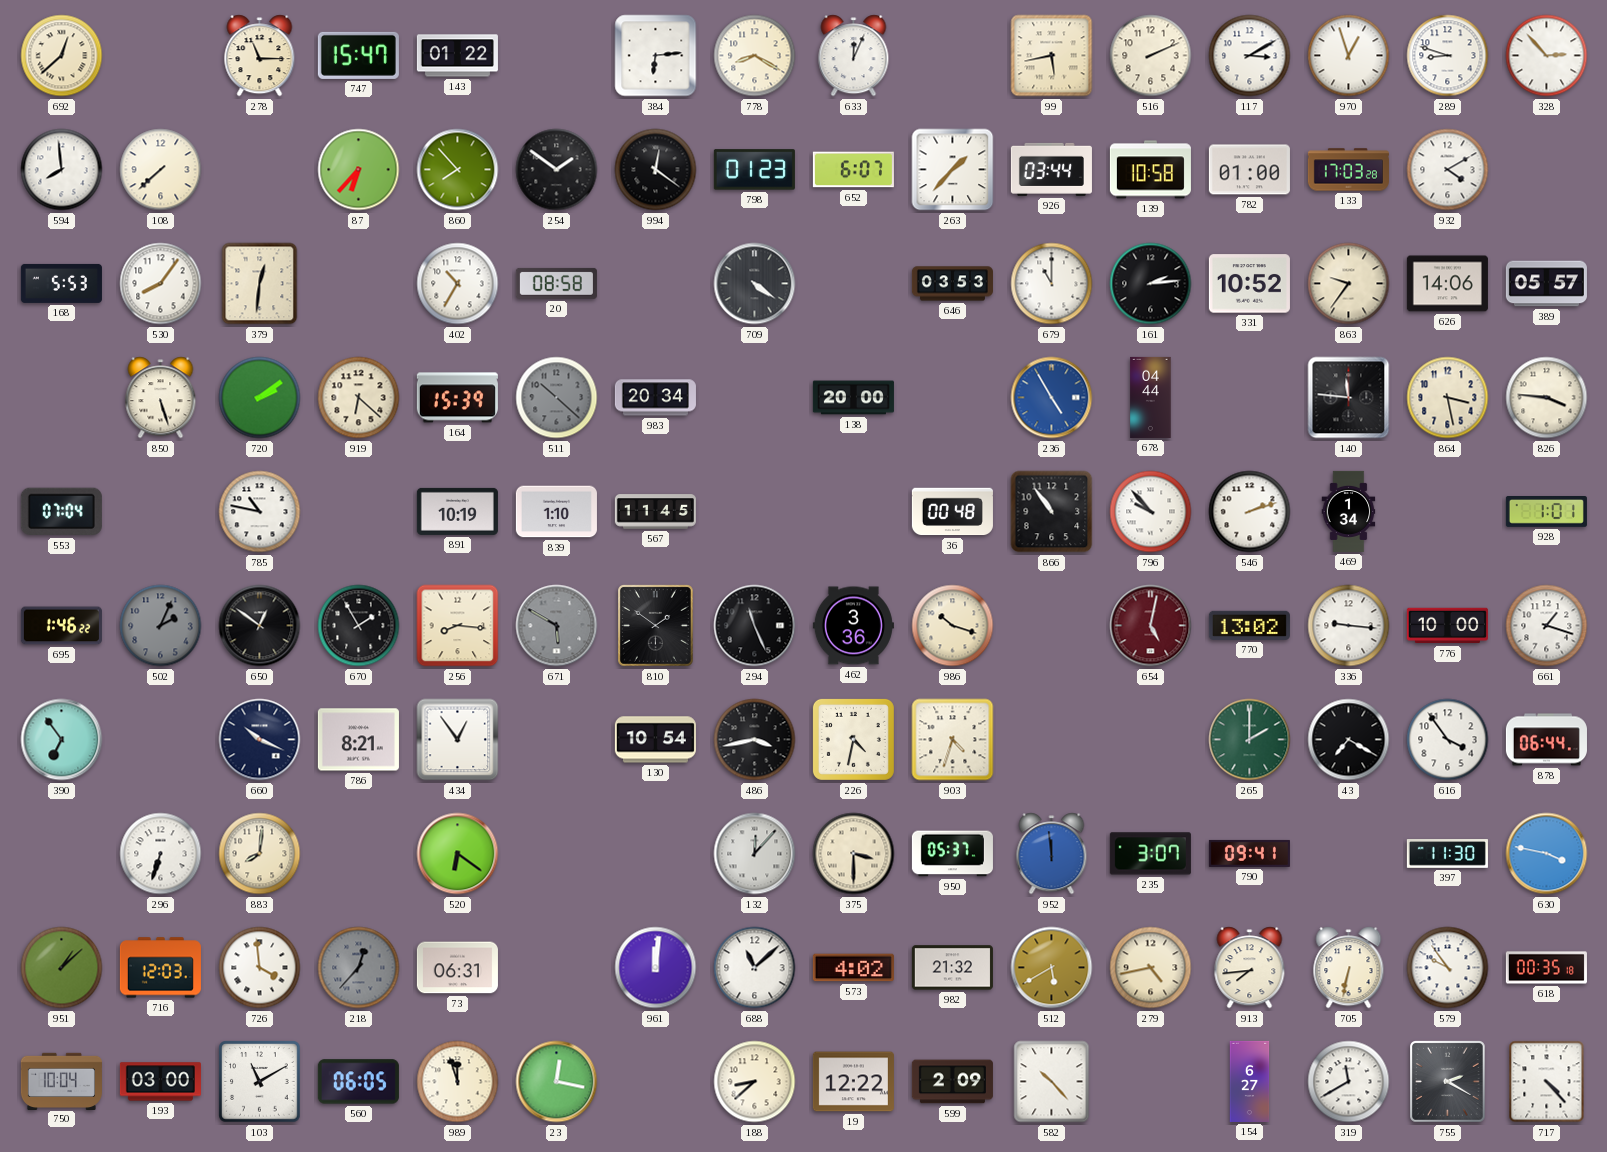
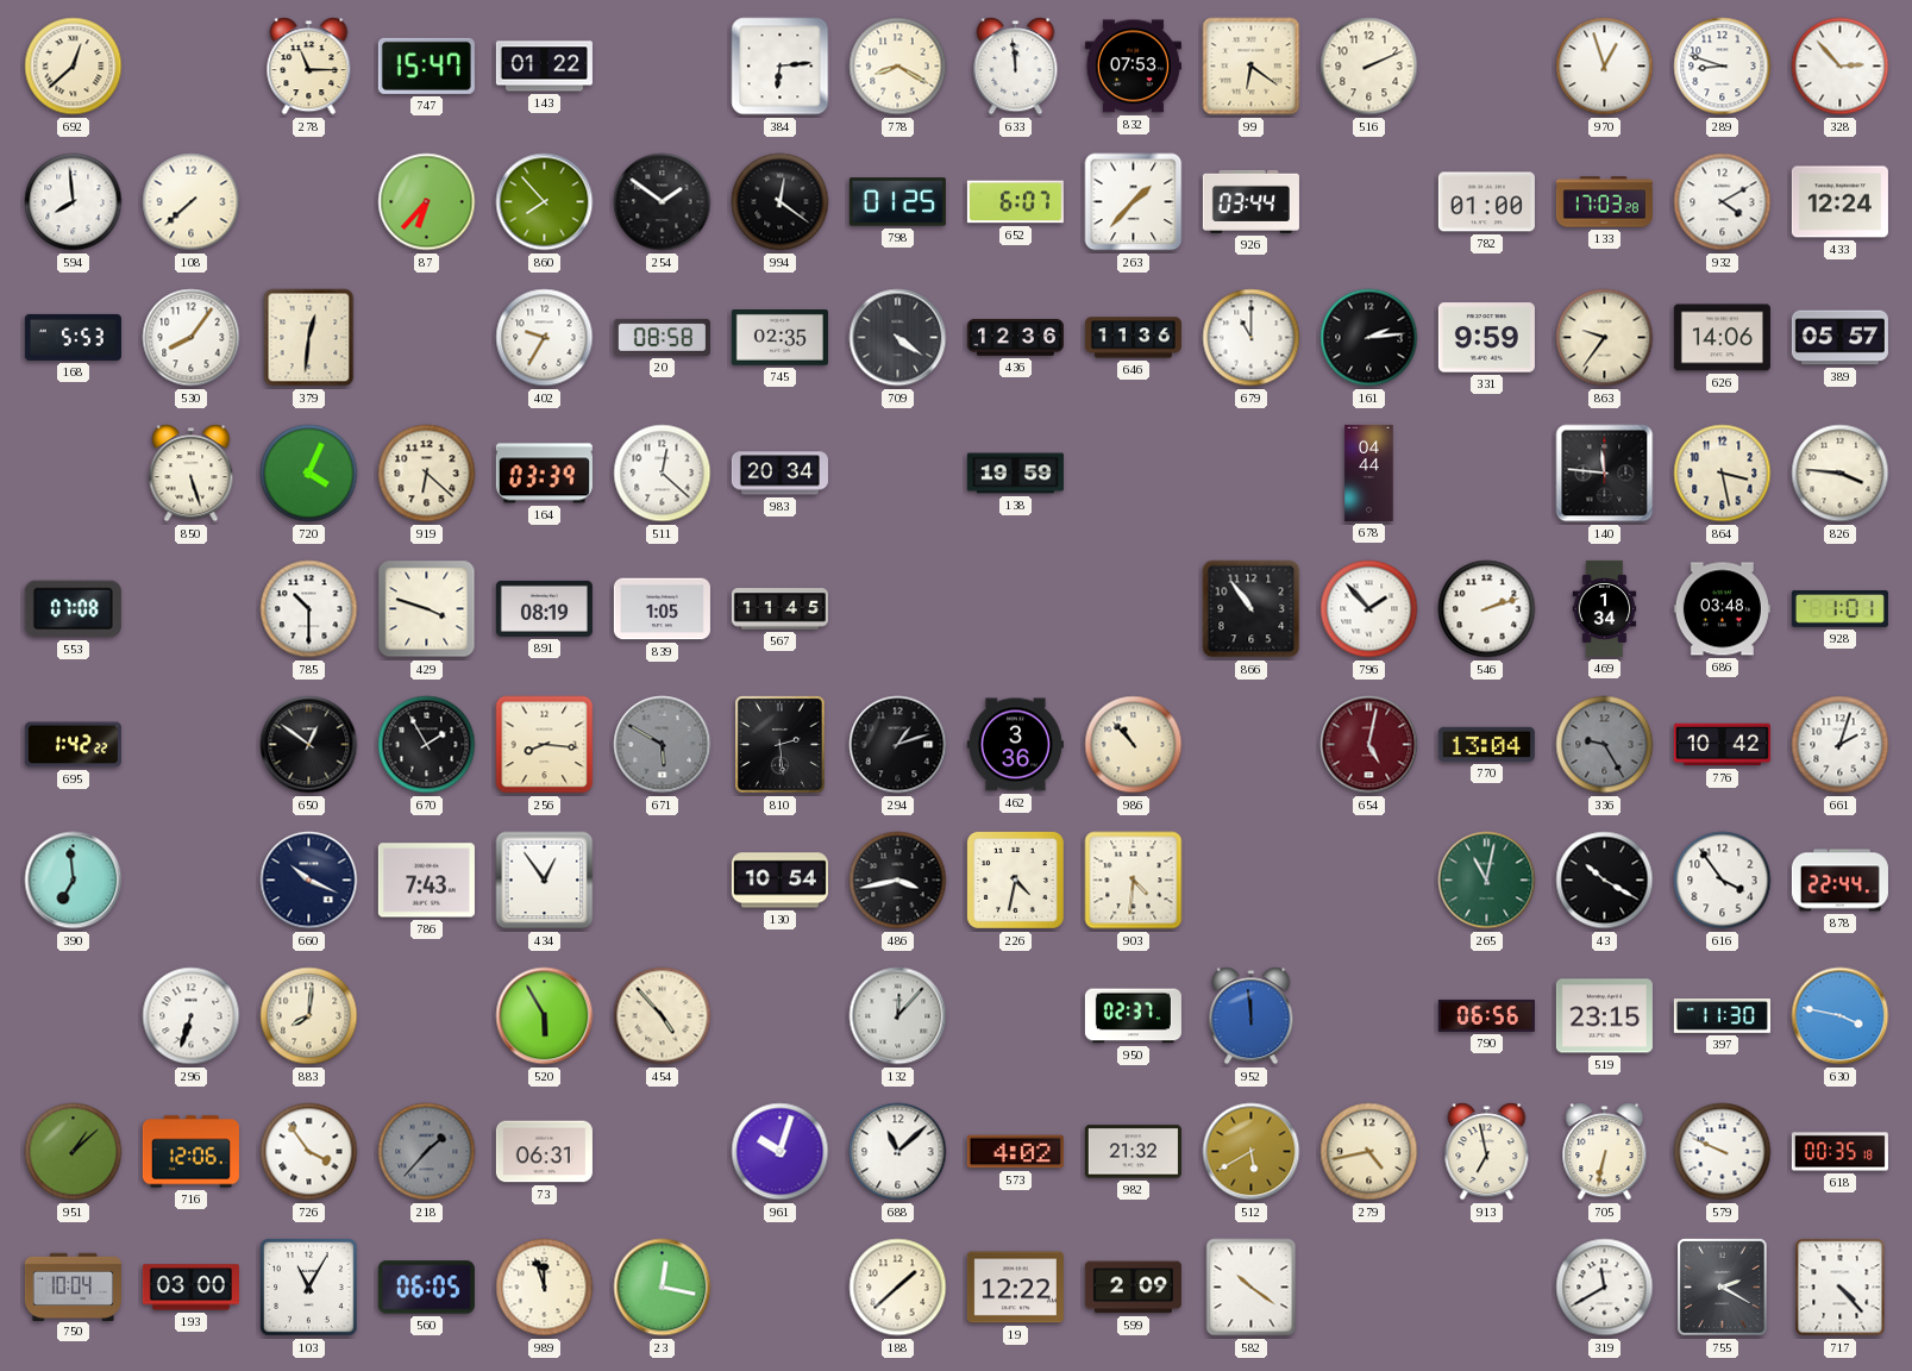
633: 12:04 -> 11:59 (1016, 67)
832: none -> 07:53 (1133, 67)
99: 5:43 -> 6:21 (1252, 67)
117: 3:10 -> none (1250, 56)
798: 01:23 -> 01:25 (897, 202)
139: 10:58 -> none (1150, 170)
433: none -> 12:24 (1839, 202)
402: 10:35 -> 9:35 (545, 338)
745: none -> 02:35 (779, 338)
436: none -> 12:36 (1015, 338)
646: 03:53 -> 11:36 (1133, 338)
331: 10:52 -> 9:59 (1486, 338)
720: 2:09 -> 4:04 (309, 474)
164: 15:39 -> 03:39 (544, 474)
511: 10:22 -> 12:22 (663, 474)
511 dial: grey -> white (663, 474)
138: 20:00 -> 19:59 (1015, 474)
236: 4:55 -> none (1052, 398)
553: 07:04 -> 07:08 (73, 609)
785: 10:47 -> 10:30 (309, 609)
429: none -> 3:48 (427, 609)
891: 10:19 -> 08:19 (544, 608)
839: 1:10 -> 1:05 (662, 609)
36: 00:48 -> none (952, 512)
796: 9:53 -> 1:53 (1369, 609)
686: none -> 03:48 (1722, 609)
695: 1:46 -> 1:42 (73, 745)
502: 2:04 -> none (161, 626)
810: 1:51 -> 2:29 (781, 745)
294: 11:26 -> 1:12 (898, 745)
986: 10:18 -> 10:53 (1134, 745)
770: 13:02 -> 13:04 (1486, 744)
336: 9:16 -> 9:25 (1605, 745)
336 dial: white -> grey (1605, 745)
776: 10:00 -> 10:42 (1722, 745)
661: 1:18 -> 2:03 (1841, 745)
390: 6:54 -> 6:59 (74, 881)
786: 8:21 -> 7:43 (426, 881)
903: 4:33 -> 4:31 (1134, 881)
265: 2:00 -> 11:02 (1487, 881)
43: 7:20 -> 10:20 (1605, 881)
878: 06:44 -> 22:44 (1839, 881)
520: 6:21 -> 5:55 (545, 1016)
454: none -> 4:53 (663, 1016)
375: 3:30 -> none (854, 854)
950: 05:37 -> 02:37 (1133, 1016)
235: 3:07 -> none (1150, 854)
790: 09:41 -> 06:56 (1486, 1015)
519: none -> 23:15 (1604, 1016)
716: 12:03 -> 12:06 (190, 1152)
726: 3:59 -> 3:54 (309, 1152)
218: 12:37 -> 1:37 (427, 1152)
961: 12:01 -> 10:03 (781, 1152)
913: 7:44 -> 6:58 (1487, 1152)
579: 9:54 -> 9:49 (1723, 1152)
103: 11:10 -> 11:05 (309, 1288)
188: 8:38 -> 1:38 (898, 1288)
582: 10:23 -> 10:21 (1252, 1288)
154: 6:27 -> none (1250, 1081)
